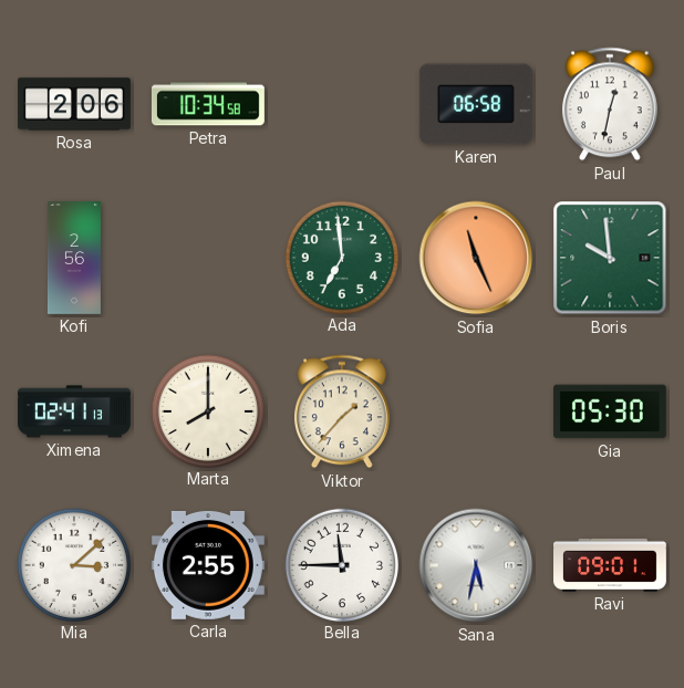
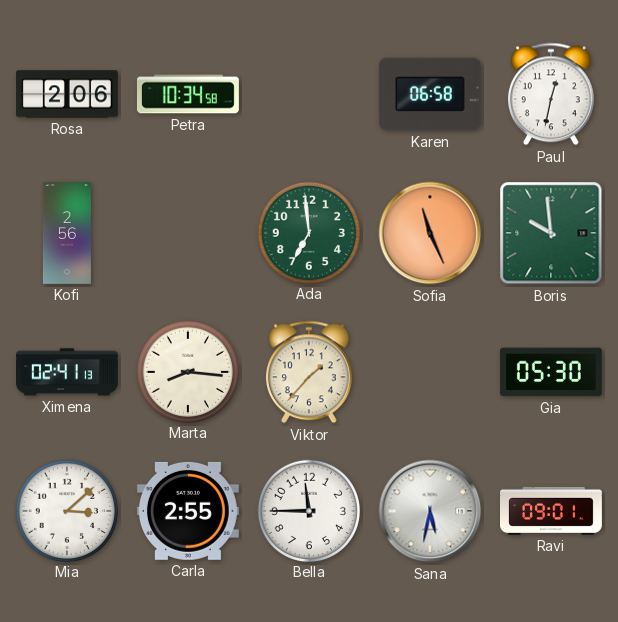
Marta: 8:00 -> 8:16 (187, 371)
